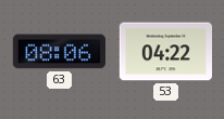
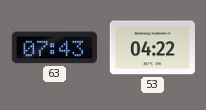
63: 08:06 -> 07:43 (54, 48)
